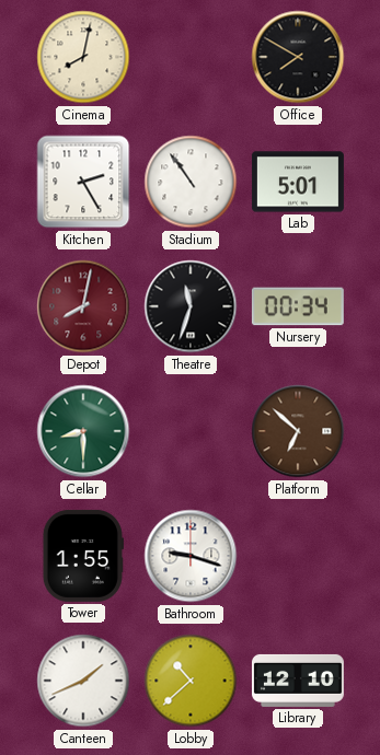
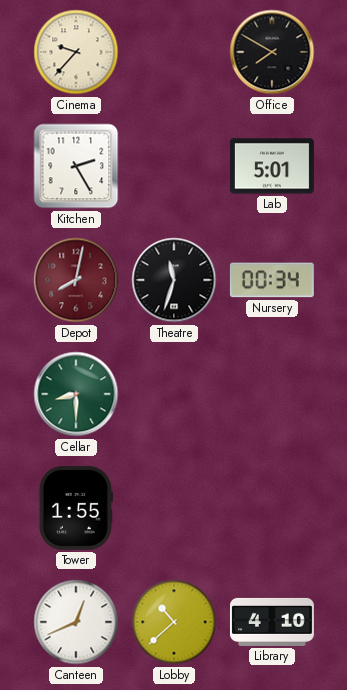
Cinema: 8:02 -> 9:37 (76, 52)
Stadium: 10:54 -> none (191, 182)
Platform: 6:52 -> none (298, 431)
Bathroom: 9:18 -> none (191, 556)
Canteen: 1:41 -> 12:41 (76, 622)
Library: 12:10 -> 4:10 (272, 622)
